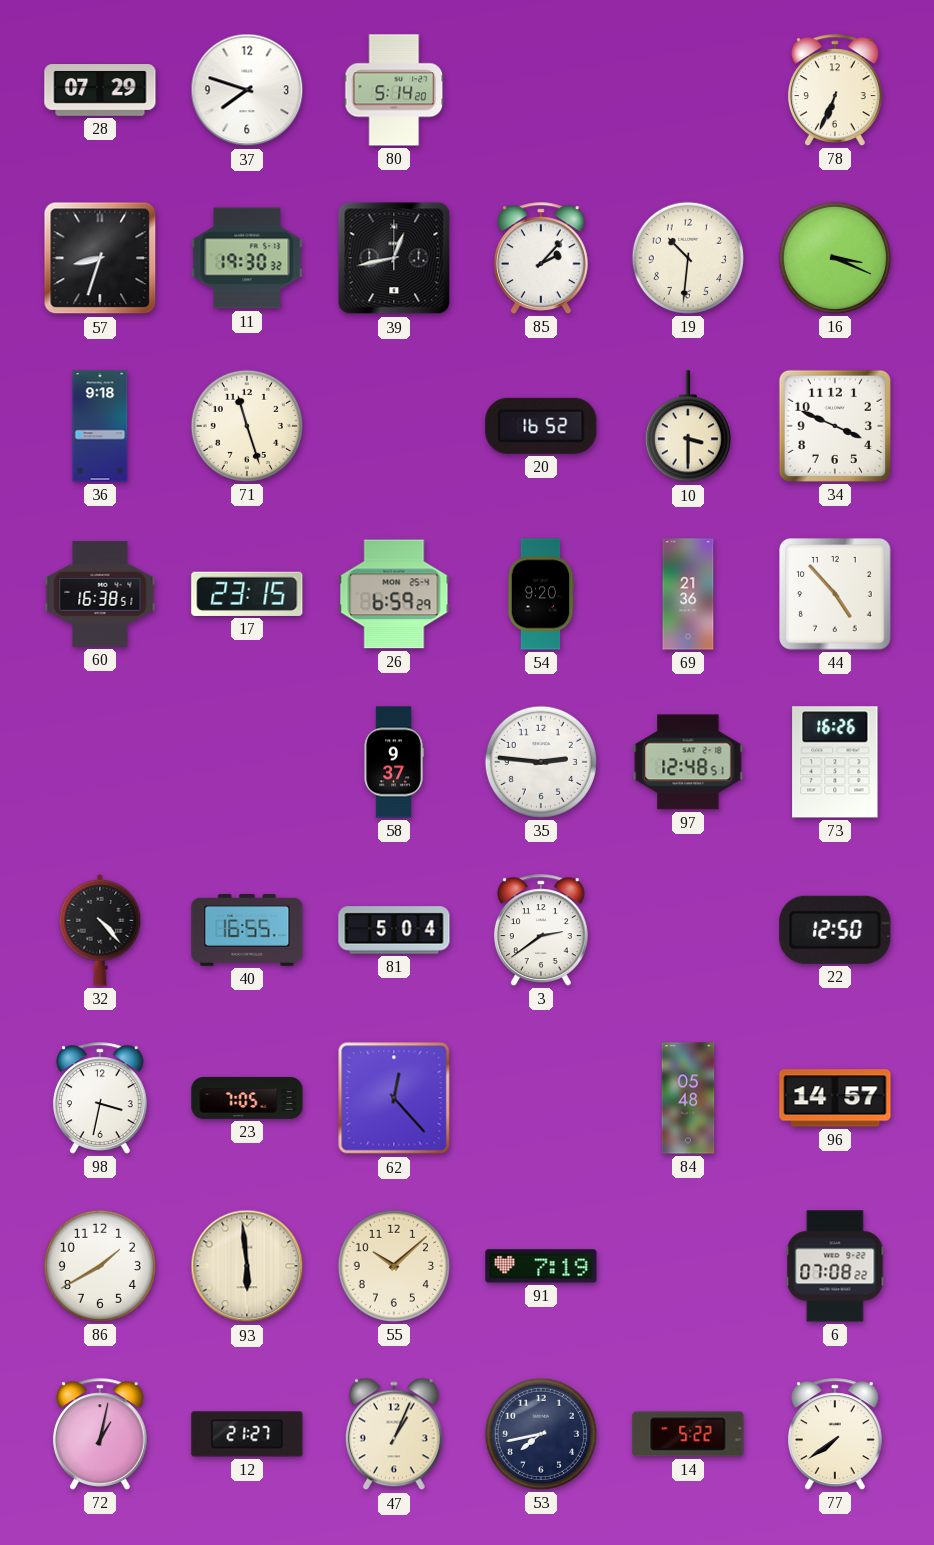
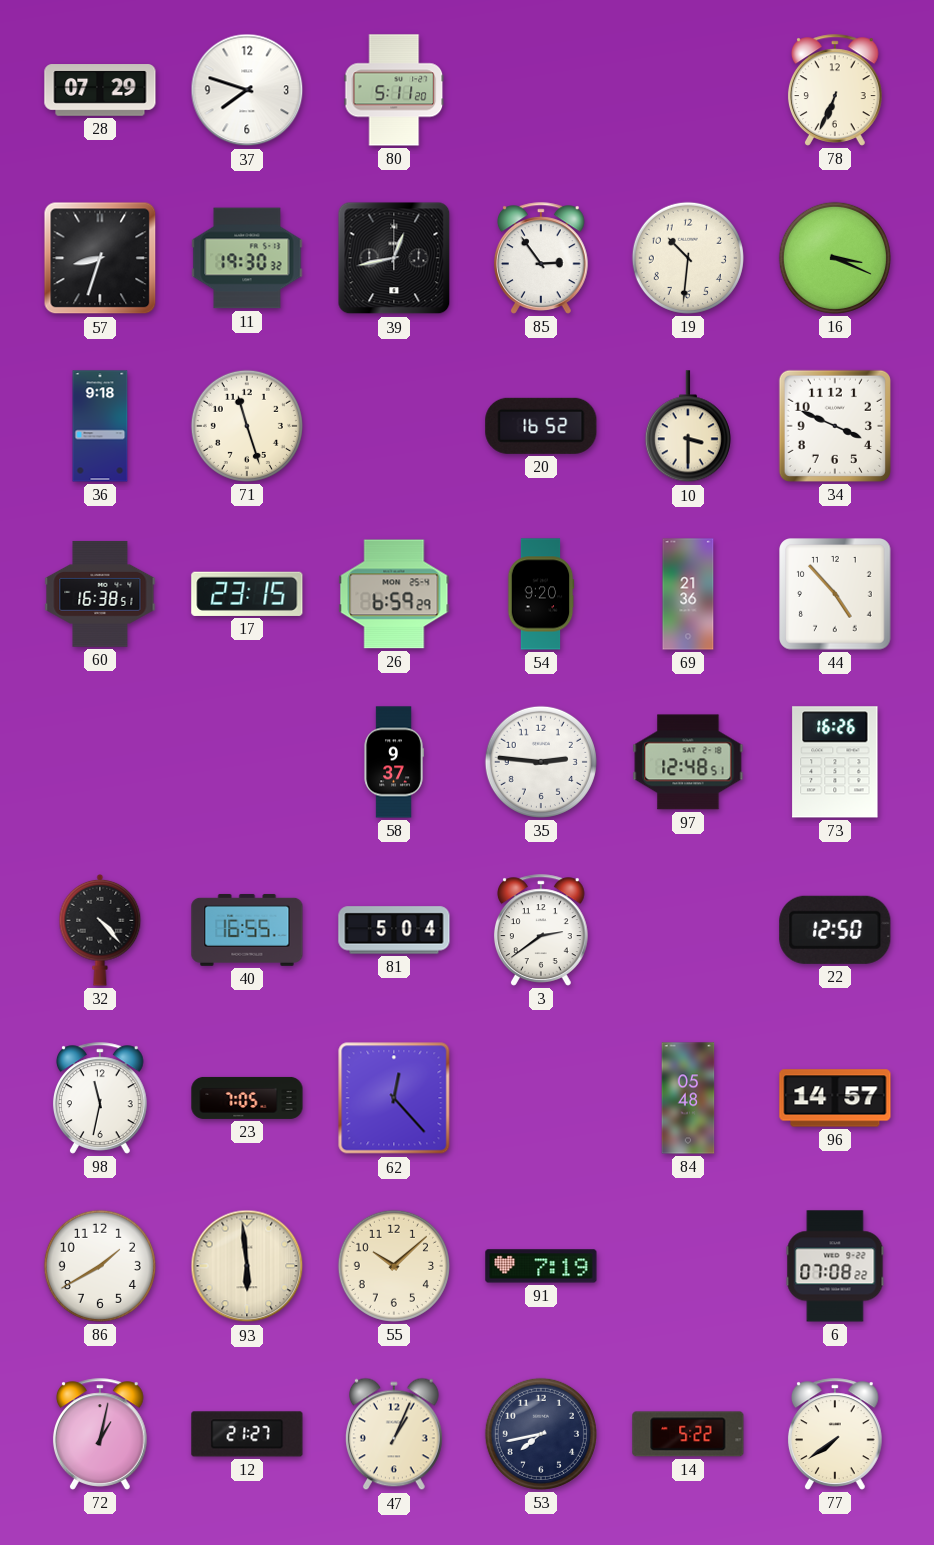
80: 5:14 -> 5:11 (394, 90)
85: 2:07 -> 2:54 (541, 258)
98: 3:32 -> 11:32 (100, 1098)
